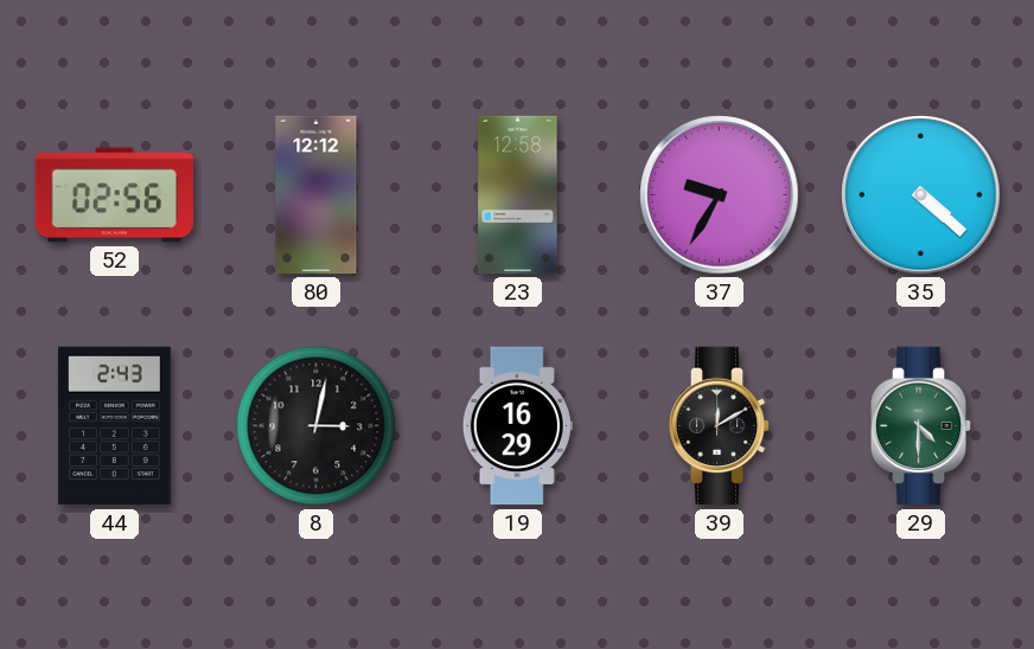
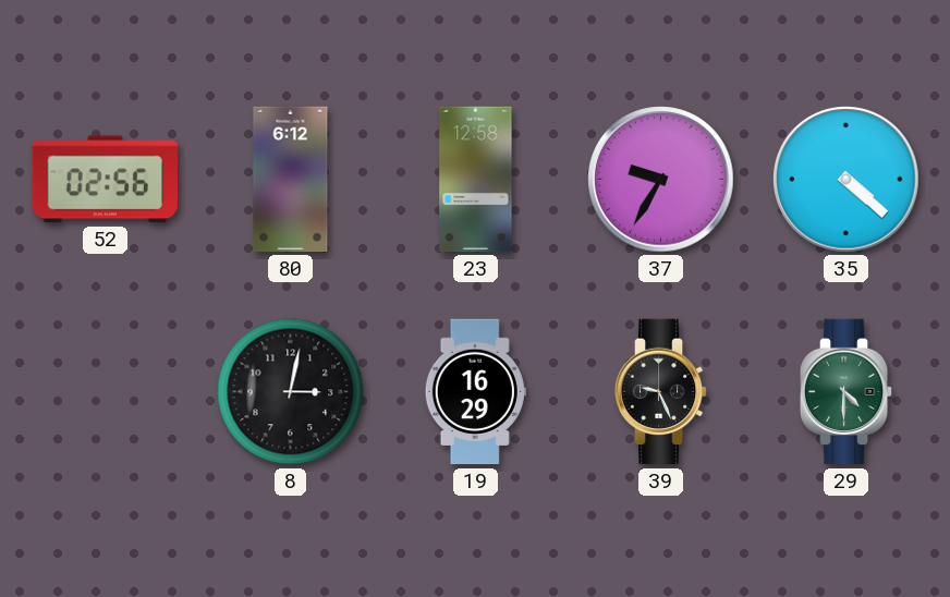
80: 12:12 -> 6:12 (291, 180)
44: 2:43 -> none (115, 426)
39: 12:10 -> 9:26 (661, 392)
